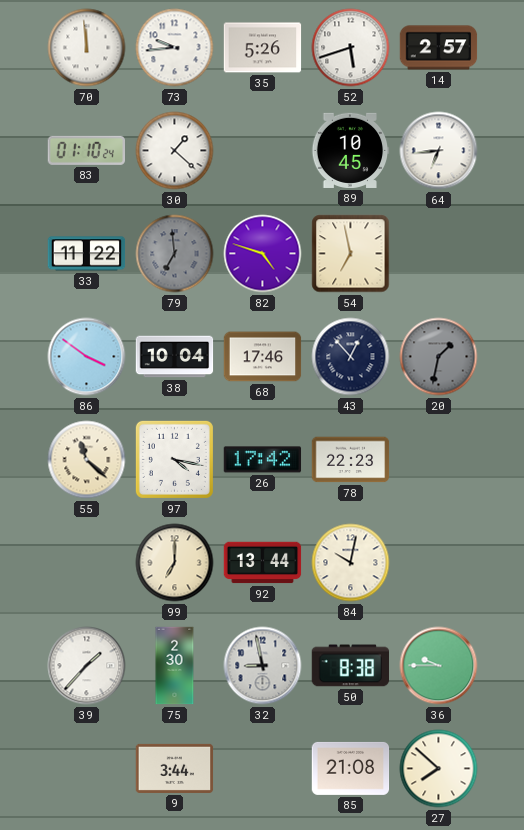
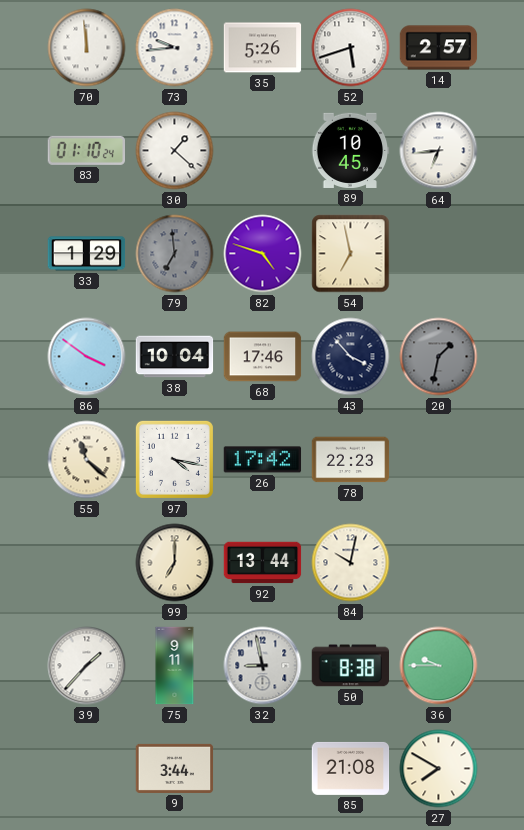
33: 11:22 -> 1:29 (87, 254)
43: 12:53 -> 3:53 (351, 357)
75: 2:30 -> 9:11 (175, 666)
27: 7:52 -> 7:50 (439, 769)
